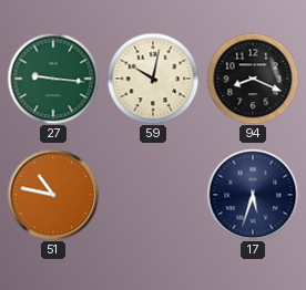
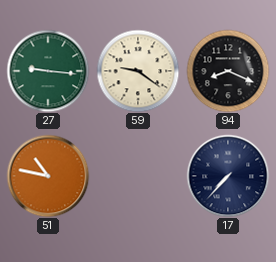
59: 10:02 -> 9:21 (138, 71)
17: 5:33 -> 7:37 (228, 176)
